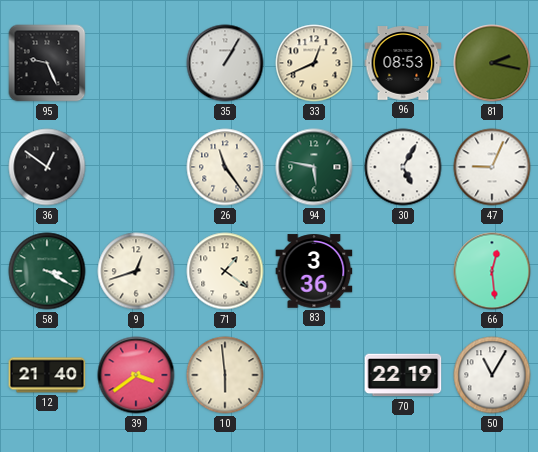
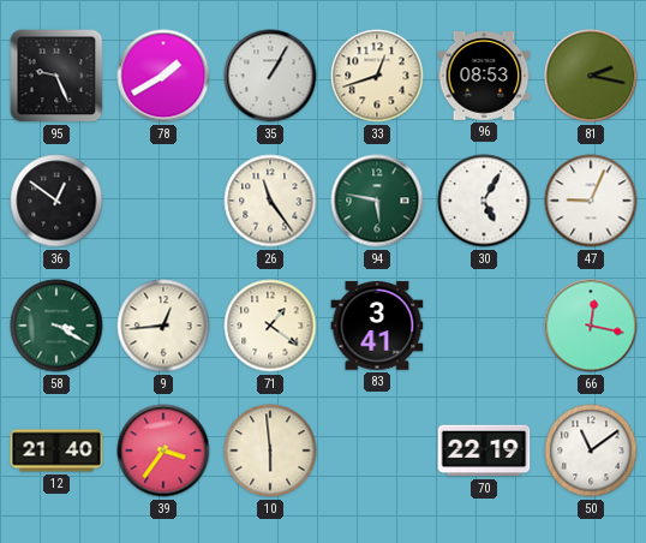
78: none -> 1:40 (163, 76)
33: 12:41 -> 12:42 (377, 76)
9: 12:42 -> 12:44 (163, 326)
83: 3:36 -> 3:41 (377, 326)
66: 12:29 -> 12:17 (591, 326)
39: 3:39 -> 3:36 (163, 450)
50: 11:05 -> 11:09 (591, 450)
